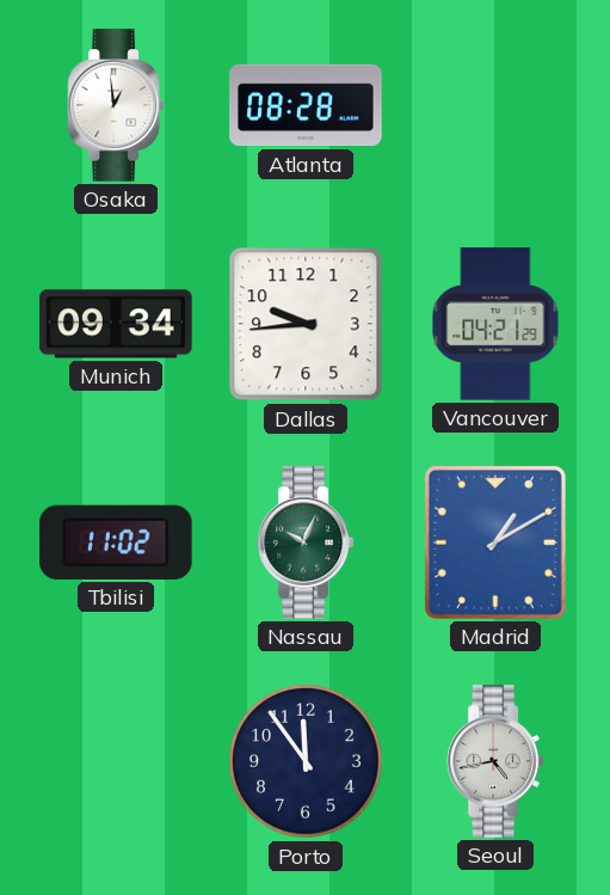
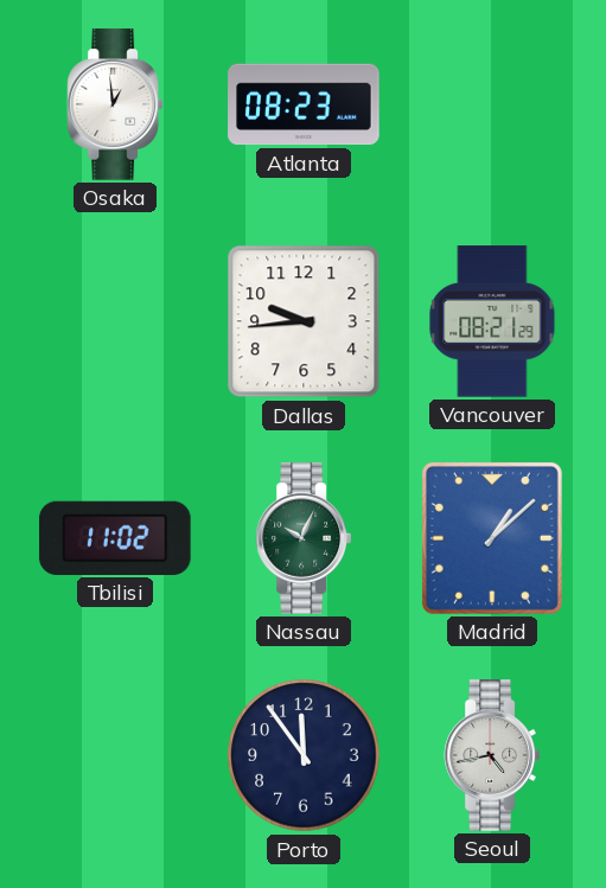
Atlanta: 08:28 -> 08:23 (304, 104)
Munich: 09:34 -> none (116, 324)
Vancouver: 04:21 -> 08:21 (492, 321)
Madrid: 1:10 -> 1:08 (492, 538)
